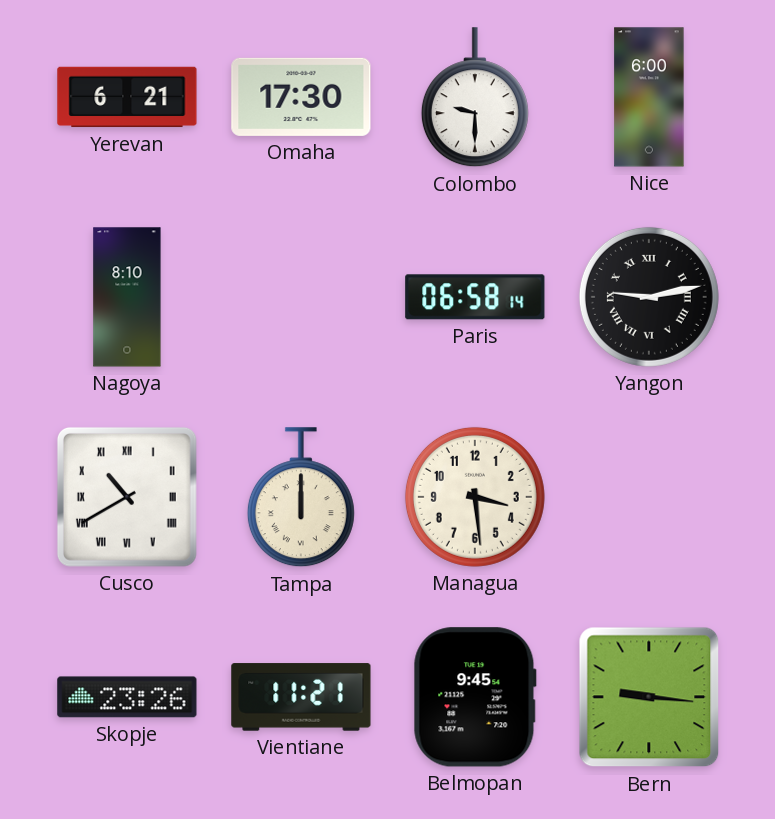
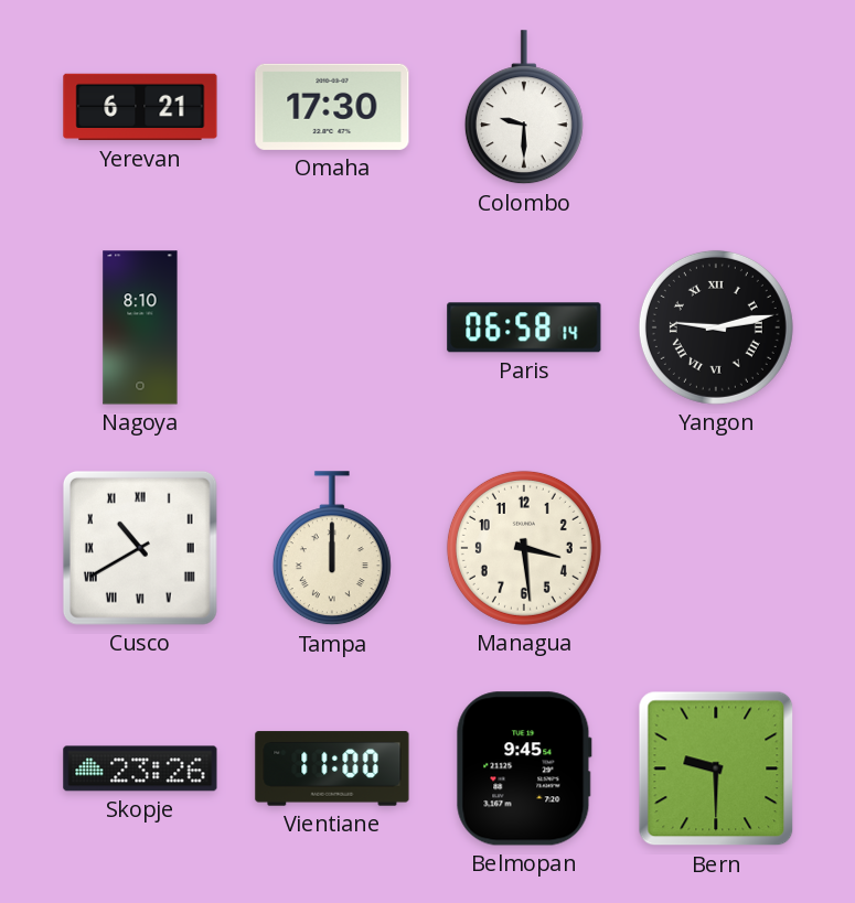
Nice: 6:00 -> none (649, 97)
Vientiane: 11:21 -> 11:00 (332, 768)
Bern: 9:16 -> 9:30 (716, 768)
